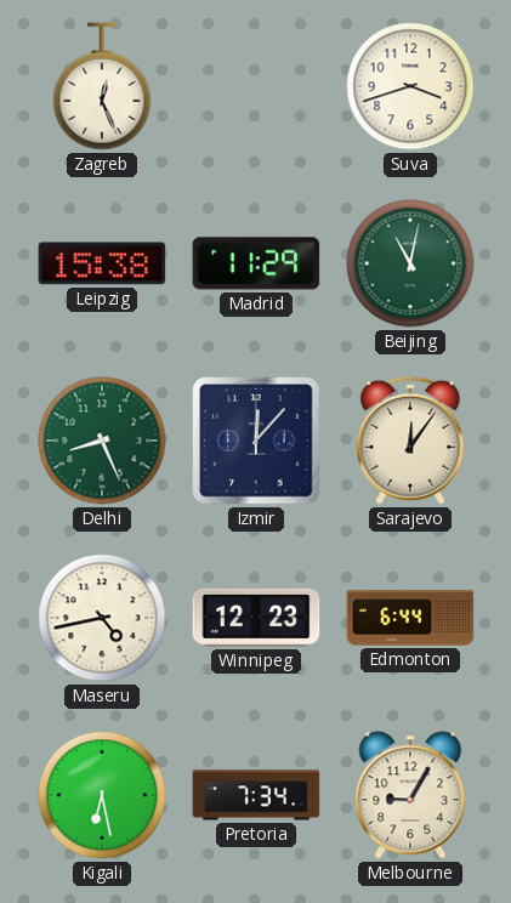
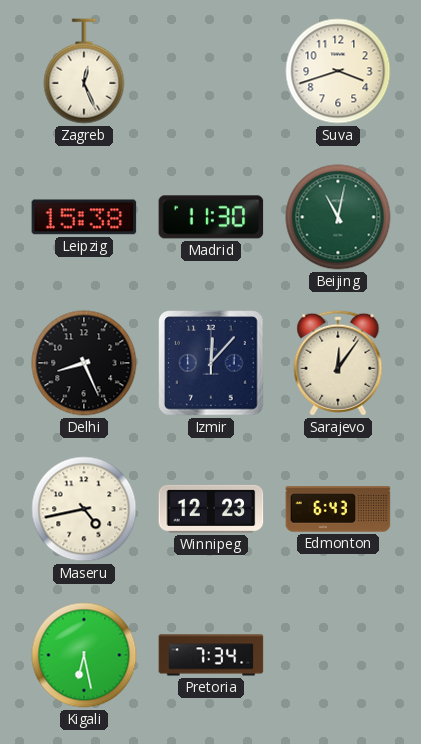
Madrid: 11:29 -> 11:30 (211, 217)
Delhi dial: green -> black (84, 363)
Edmonton: 6:44 -> 6:43 (338, 509)
Melbourne: 9:05 -> none (410, 795)
